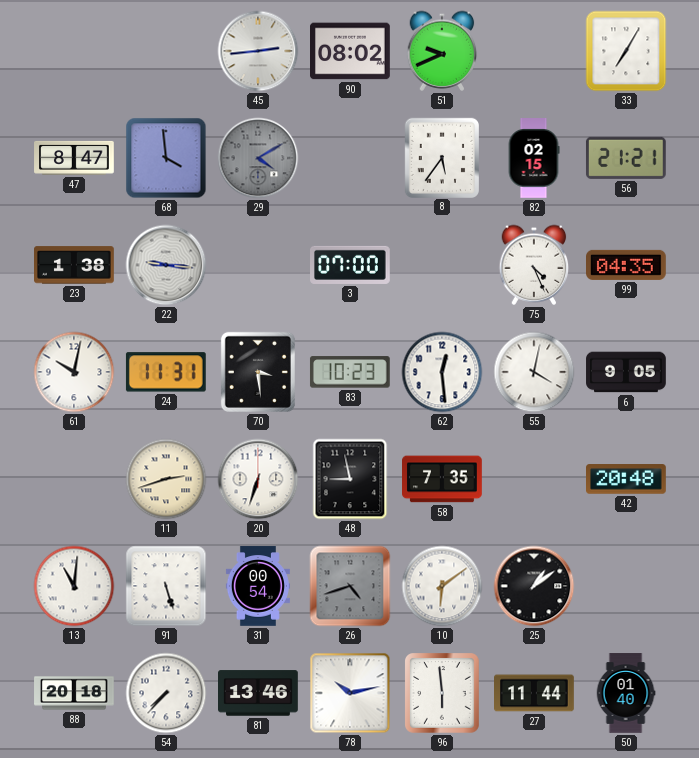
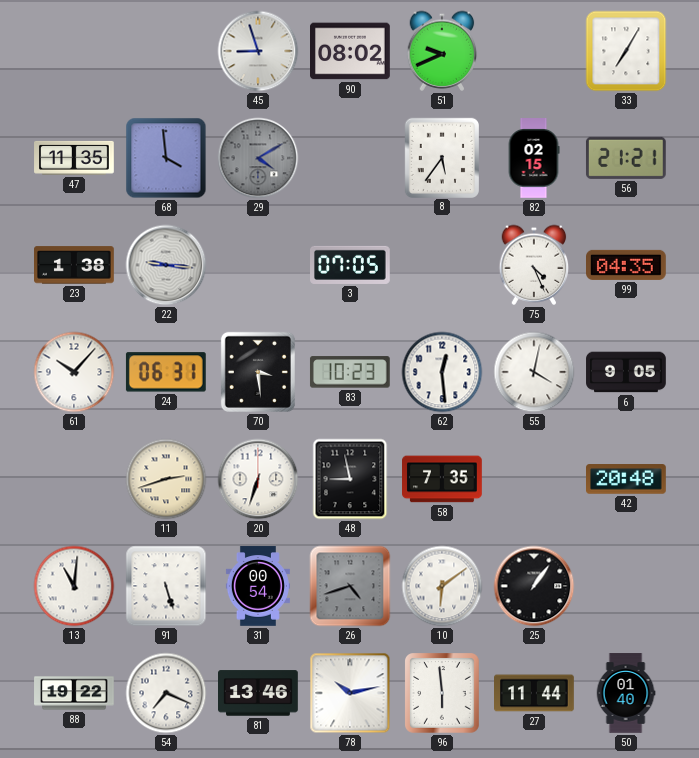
45: 2:44 -> 8:57 (258, 51)
47: 8:47 -> 11:35 (74, 158)
3: 07:00 -> 07:05 (351, 265)
61: 10:02 -> 10:07 (74, 372)
24: 11:31 -> 06:31 (166, 372)
25: 1:09 -> 1:06 (534, 586)
88: 20:18 -> 19:22 (74, 693)
54: 7:37 -> 7:19 (166, 693)
